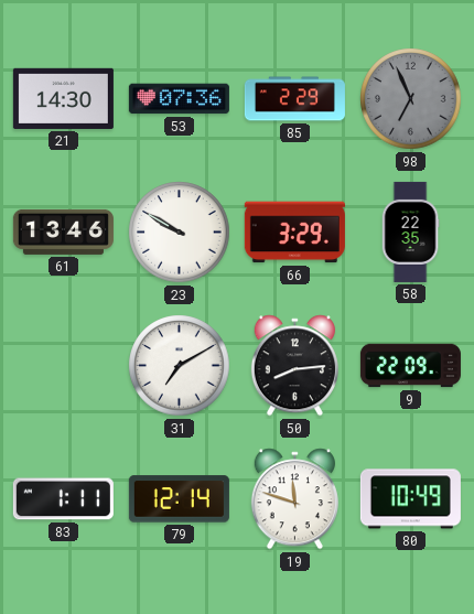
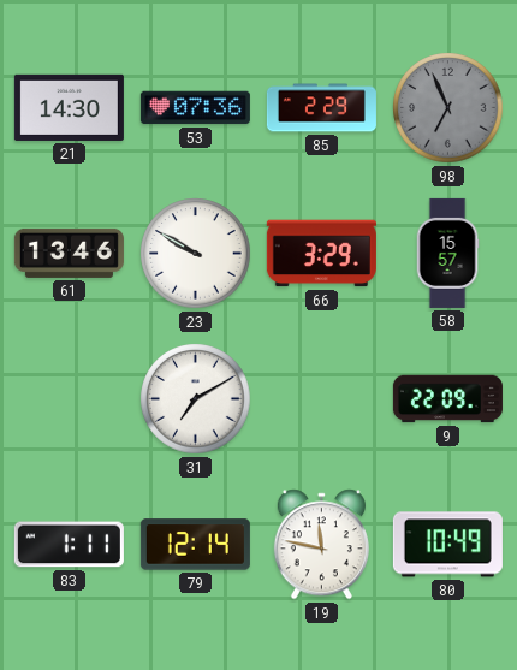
58: 22:35 -> 15:57 (447, 253)
50: 8:14 -> none (294, 366)
19: 11:48 -> 11:47 (321, 545)
